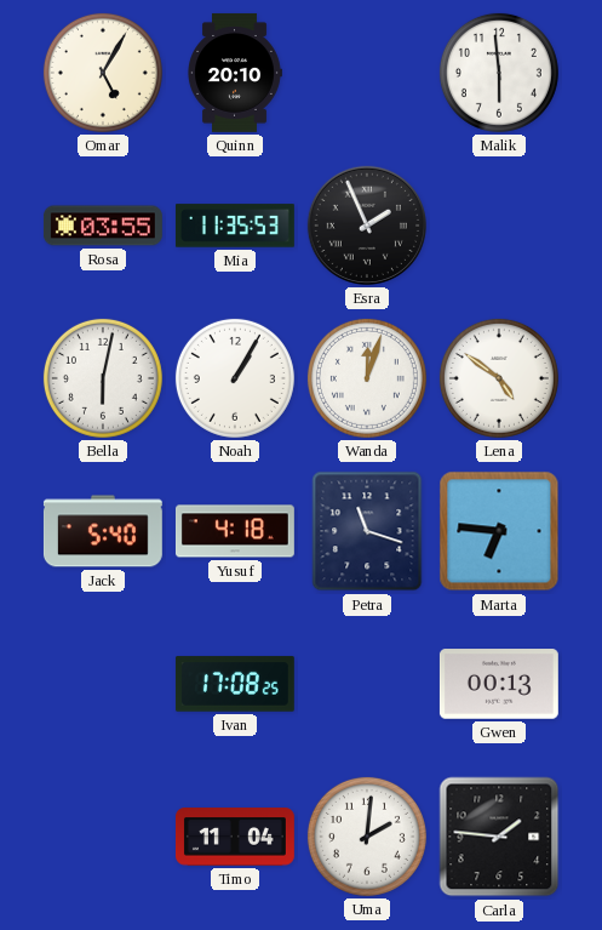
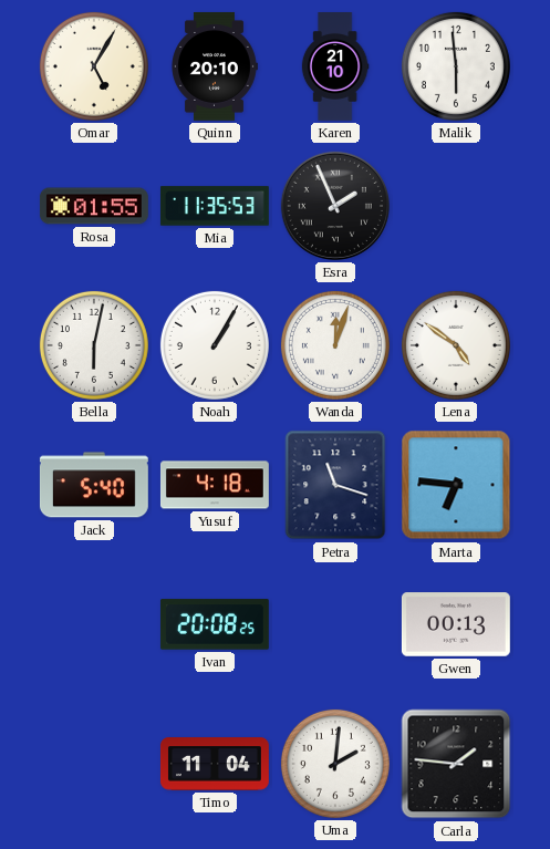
Karen: none -> 21:10 (335, 68)
Rosa: 03:55 -> 01:55 (94, 206)
Ivan: 17:08 -> 20:08 (215, 624)
